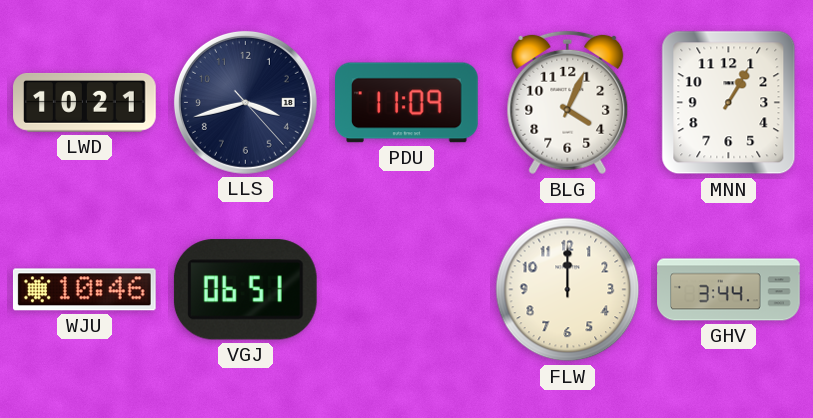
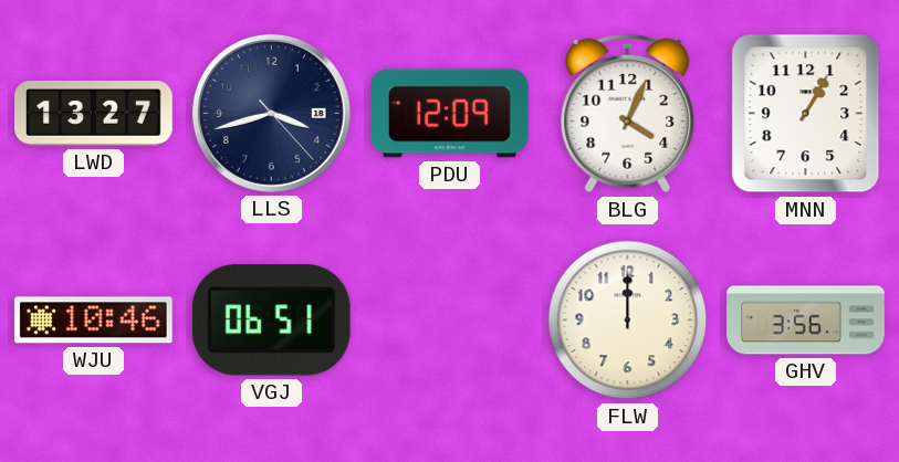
LWD: 10:21 -> 13:27 (94, 113)
PDU: 11:09 -> 12:09 (450, 114)
GHV: 3:44 -> 3:56 (806, 321)
